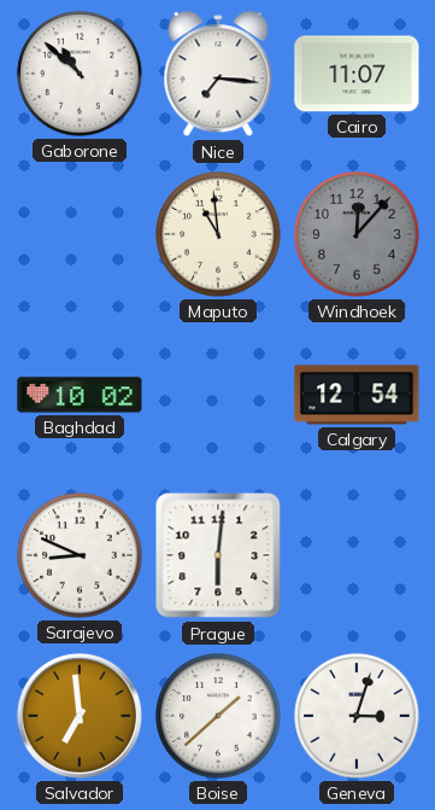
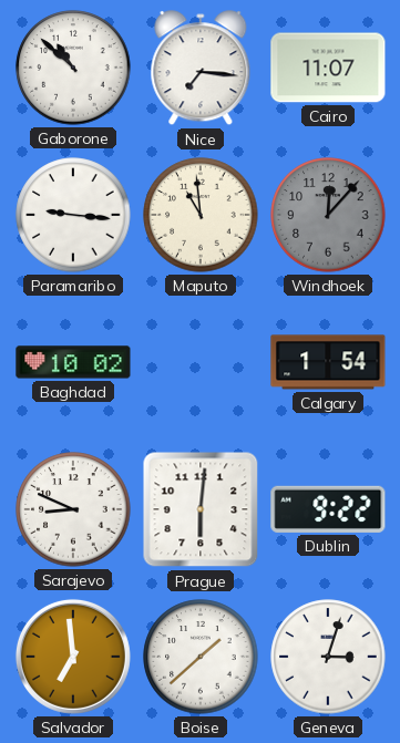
Paramaribo: none -> 9:16 (73, 215)
Calgary: 12:54 -> 1:54 (328, 362)
Dublin: none -> 9:22 (328, 509)
